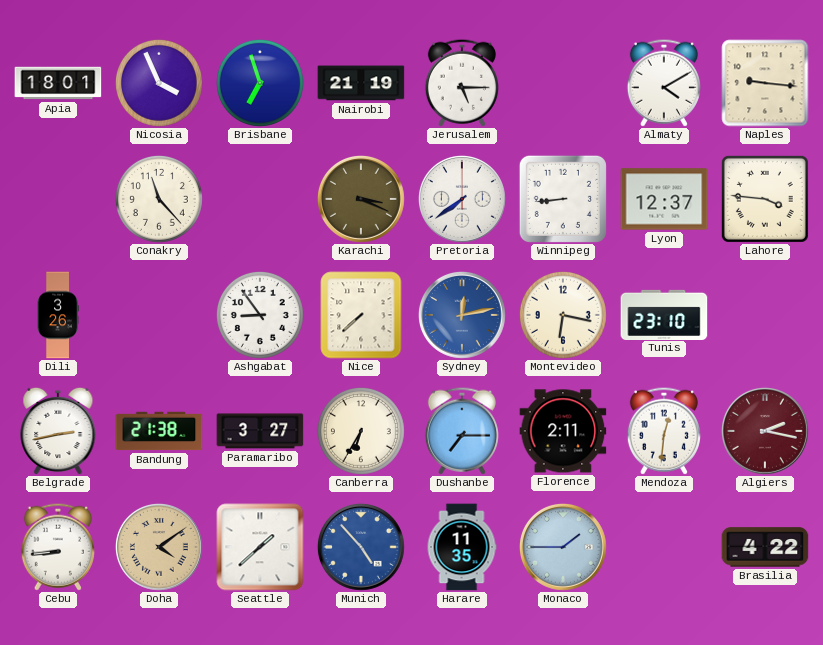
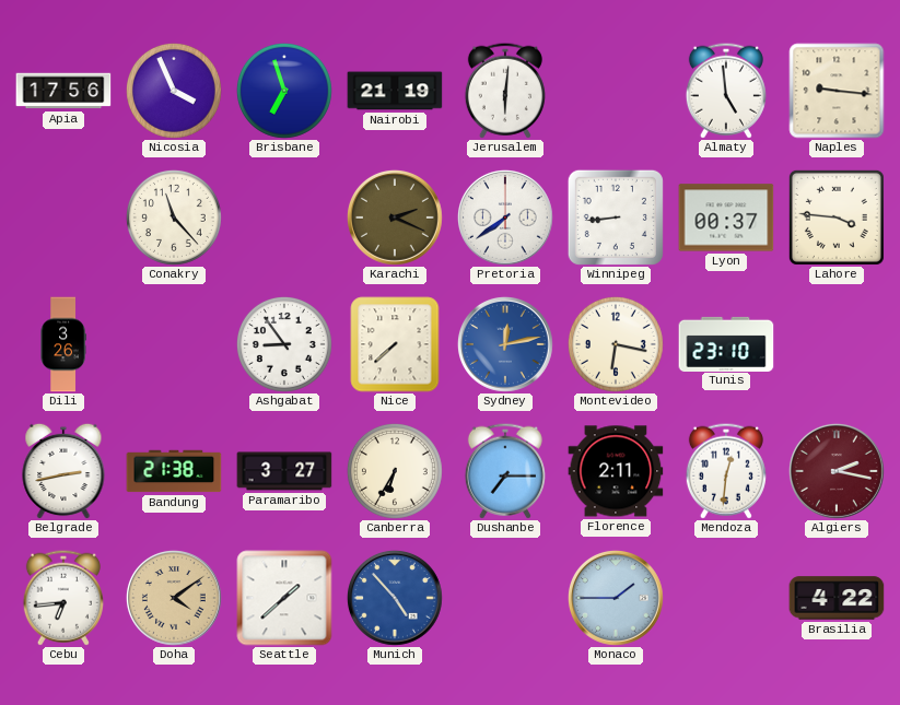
Apia: 18:01 -> 17:56 (63, 91)
Jerusalem: 5:15 -> 6:01 (505, 91)
Almaty: 4:10 -> 4:59 (726, 91)
Karachi: 3:19 -> 2:19 (395, 218)
Lyon: 12:37 -> 00:37 (726, 218)
Cebu: 8:44 -> 6:44 (63, 598)
Harare: 11:35 -> none (462, 547)
